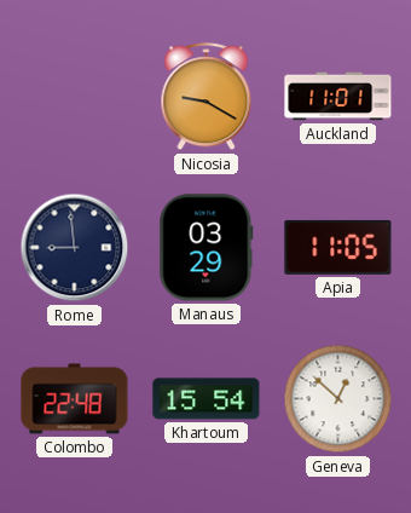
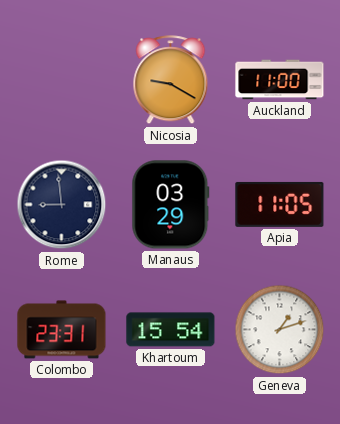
Auckland: 11:01 -> 11:00 (280, 80)
Colombo: 22:48 -> 23:31 (62, 330)
Geneva: 12:52 -> 1:12 (280, 330)
